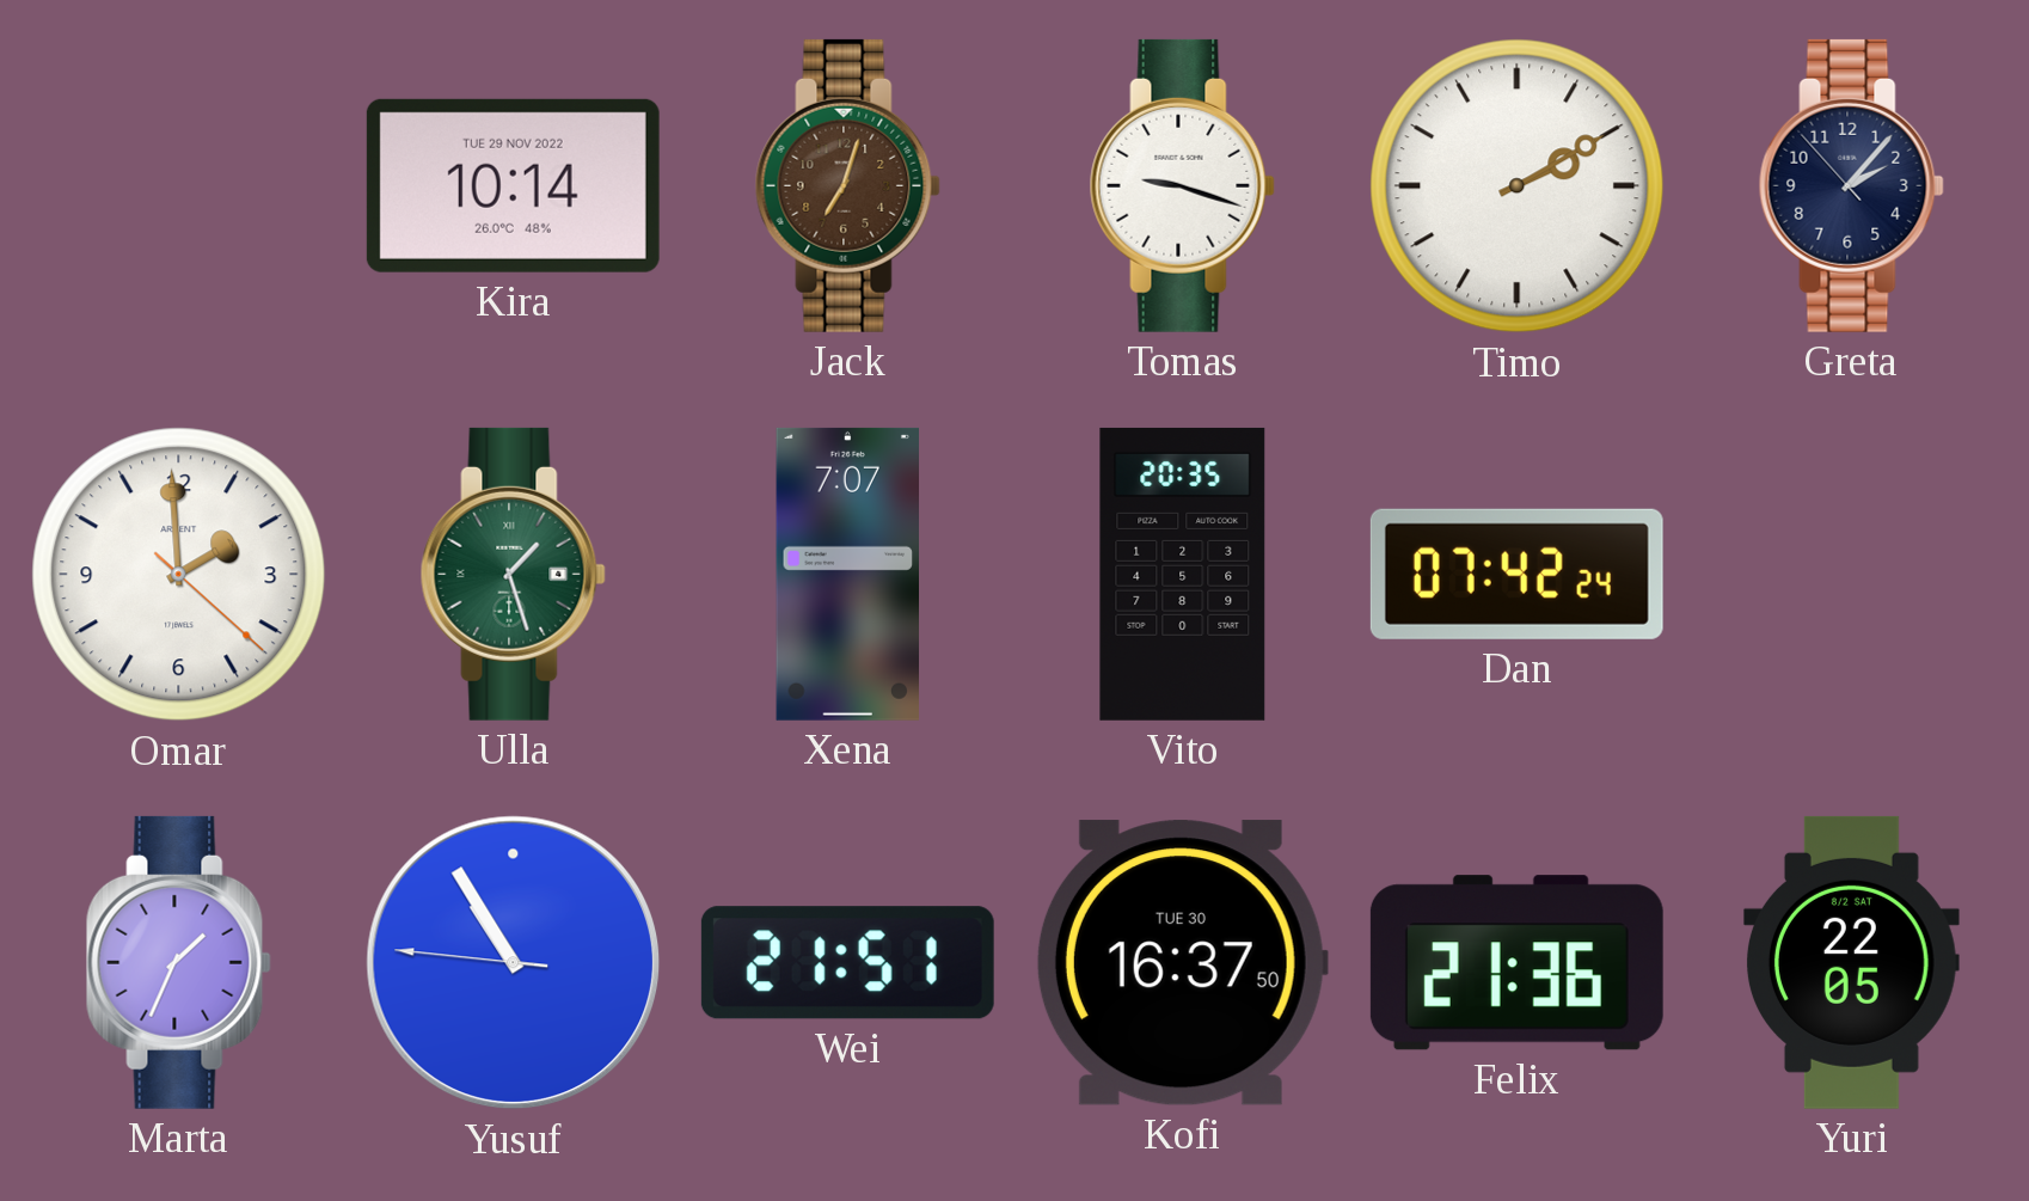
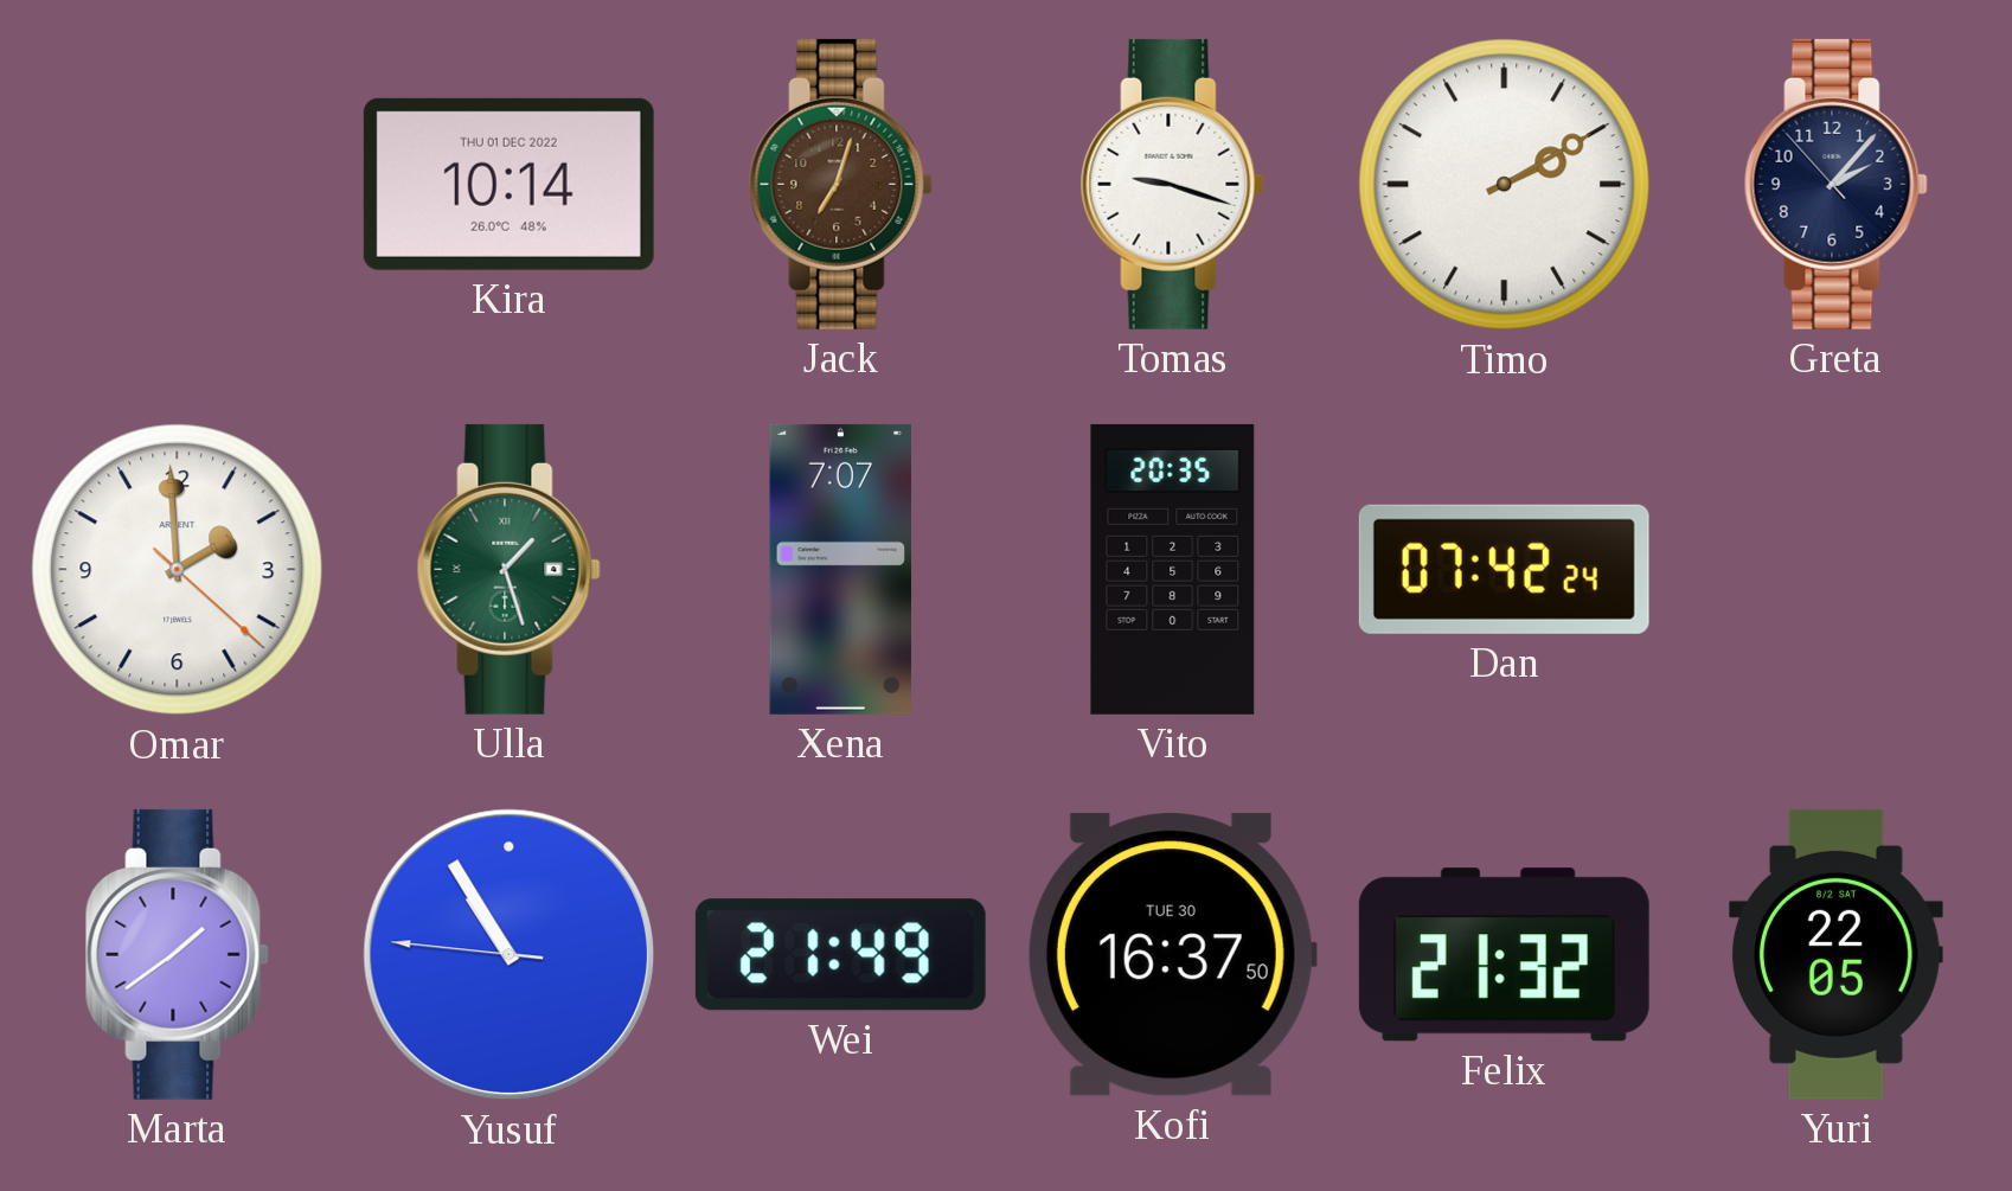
Kira date: TUE 29 NOV 2022 -> THU 01 DEC 2022 (508, 184)
Marta: 1:34 -> 1:39 (177, 954)
Wei: 21:51 -> 21:49 (840, 955)
Felix: 21:36 -> 21:32 (1504, 955)
